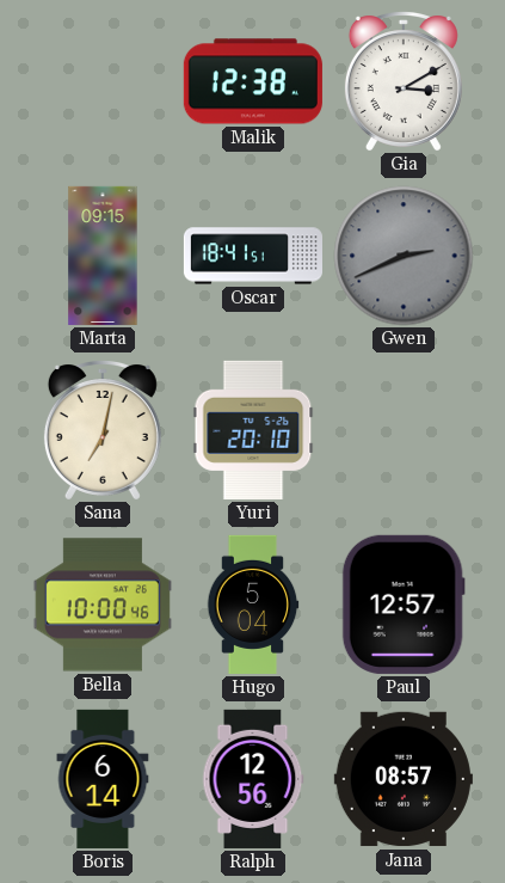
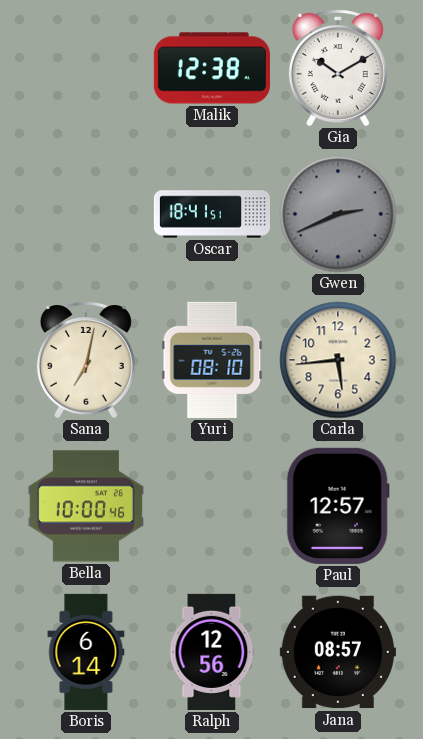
Gia: 3:10 -> 10:10 (338, 68)
Marta: 09:15 -> none (103, 256)
Yuri: 20:10 -> 08:10 (212, 360)
Carla: none -> 5:44 (338, 360)
Hugo: 5:04 -> none (253, 605)
